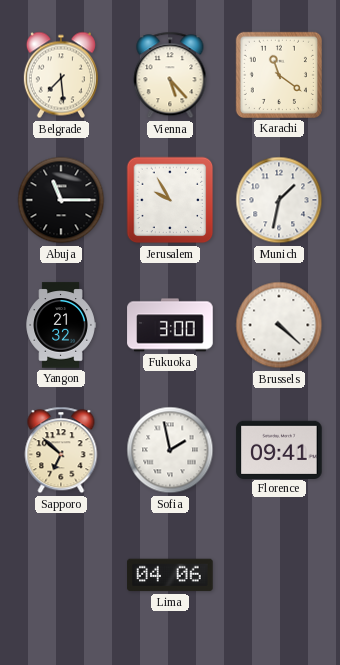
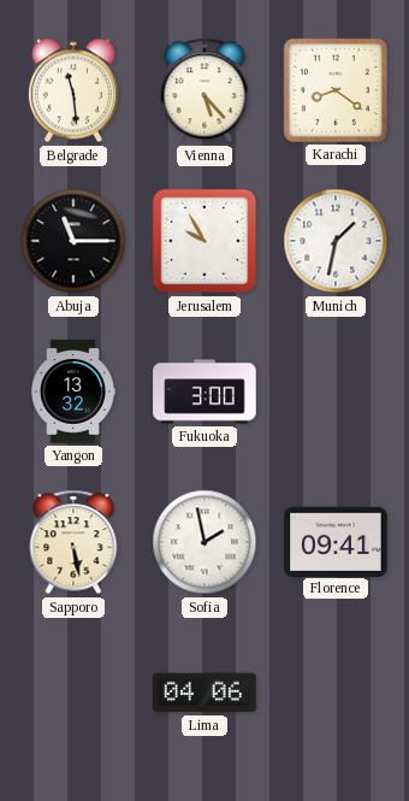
Belgrade: 7:29 -> 11:29 (73, 90)
Karachi: 11:21 -> 8:21 (336, 90)
Yangon: 21:32 -> 13:32 (73, 391)
Brussels: 4:22 -> none (279, 325)
Sapporo: 6:52 -> 5:28 (73, 542)
